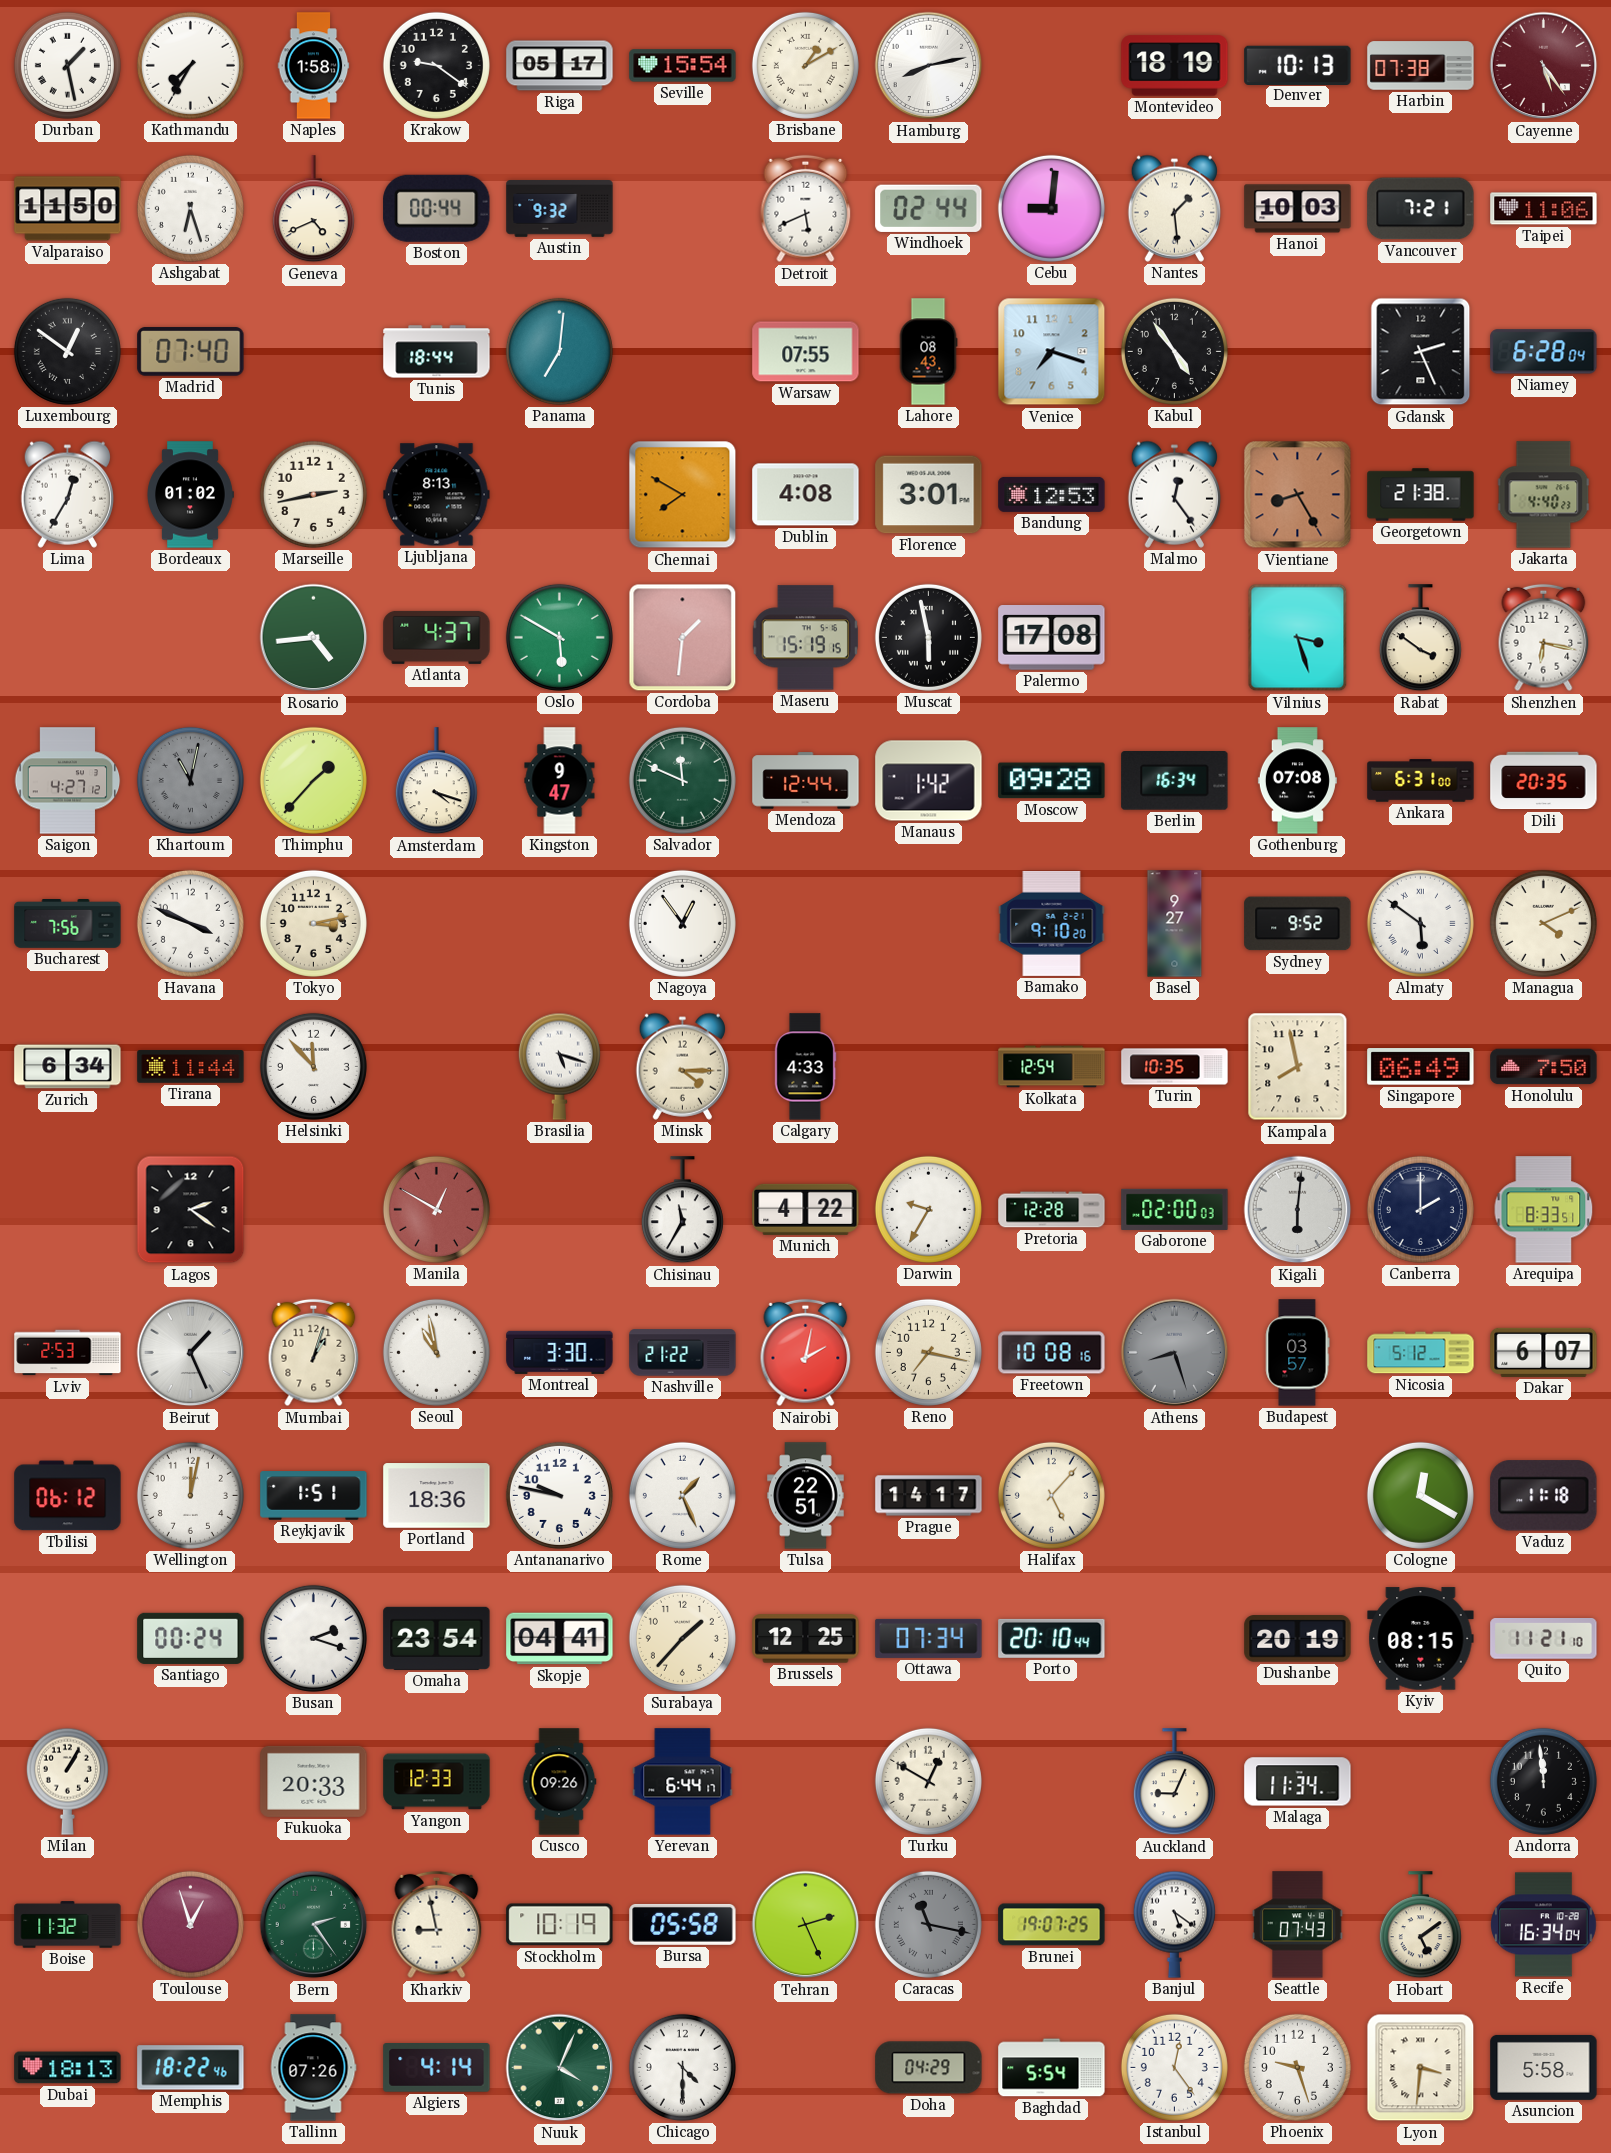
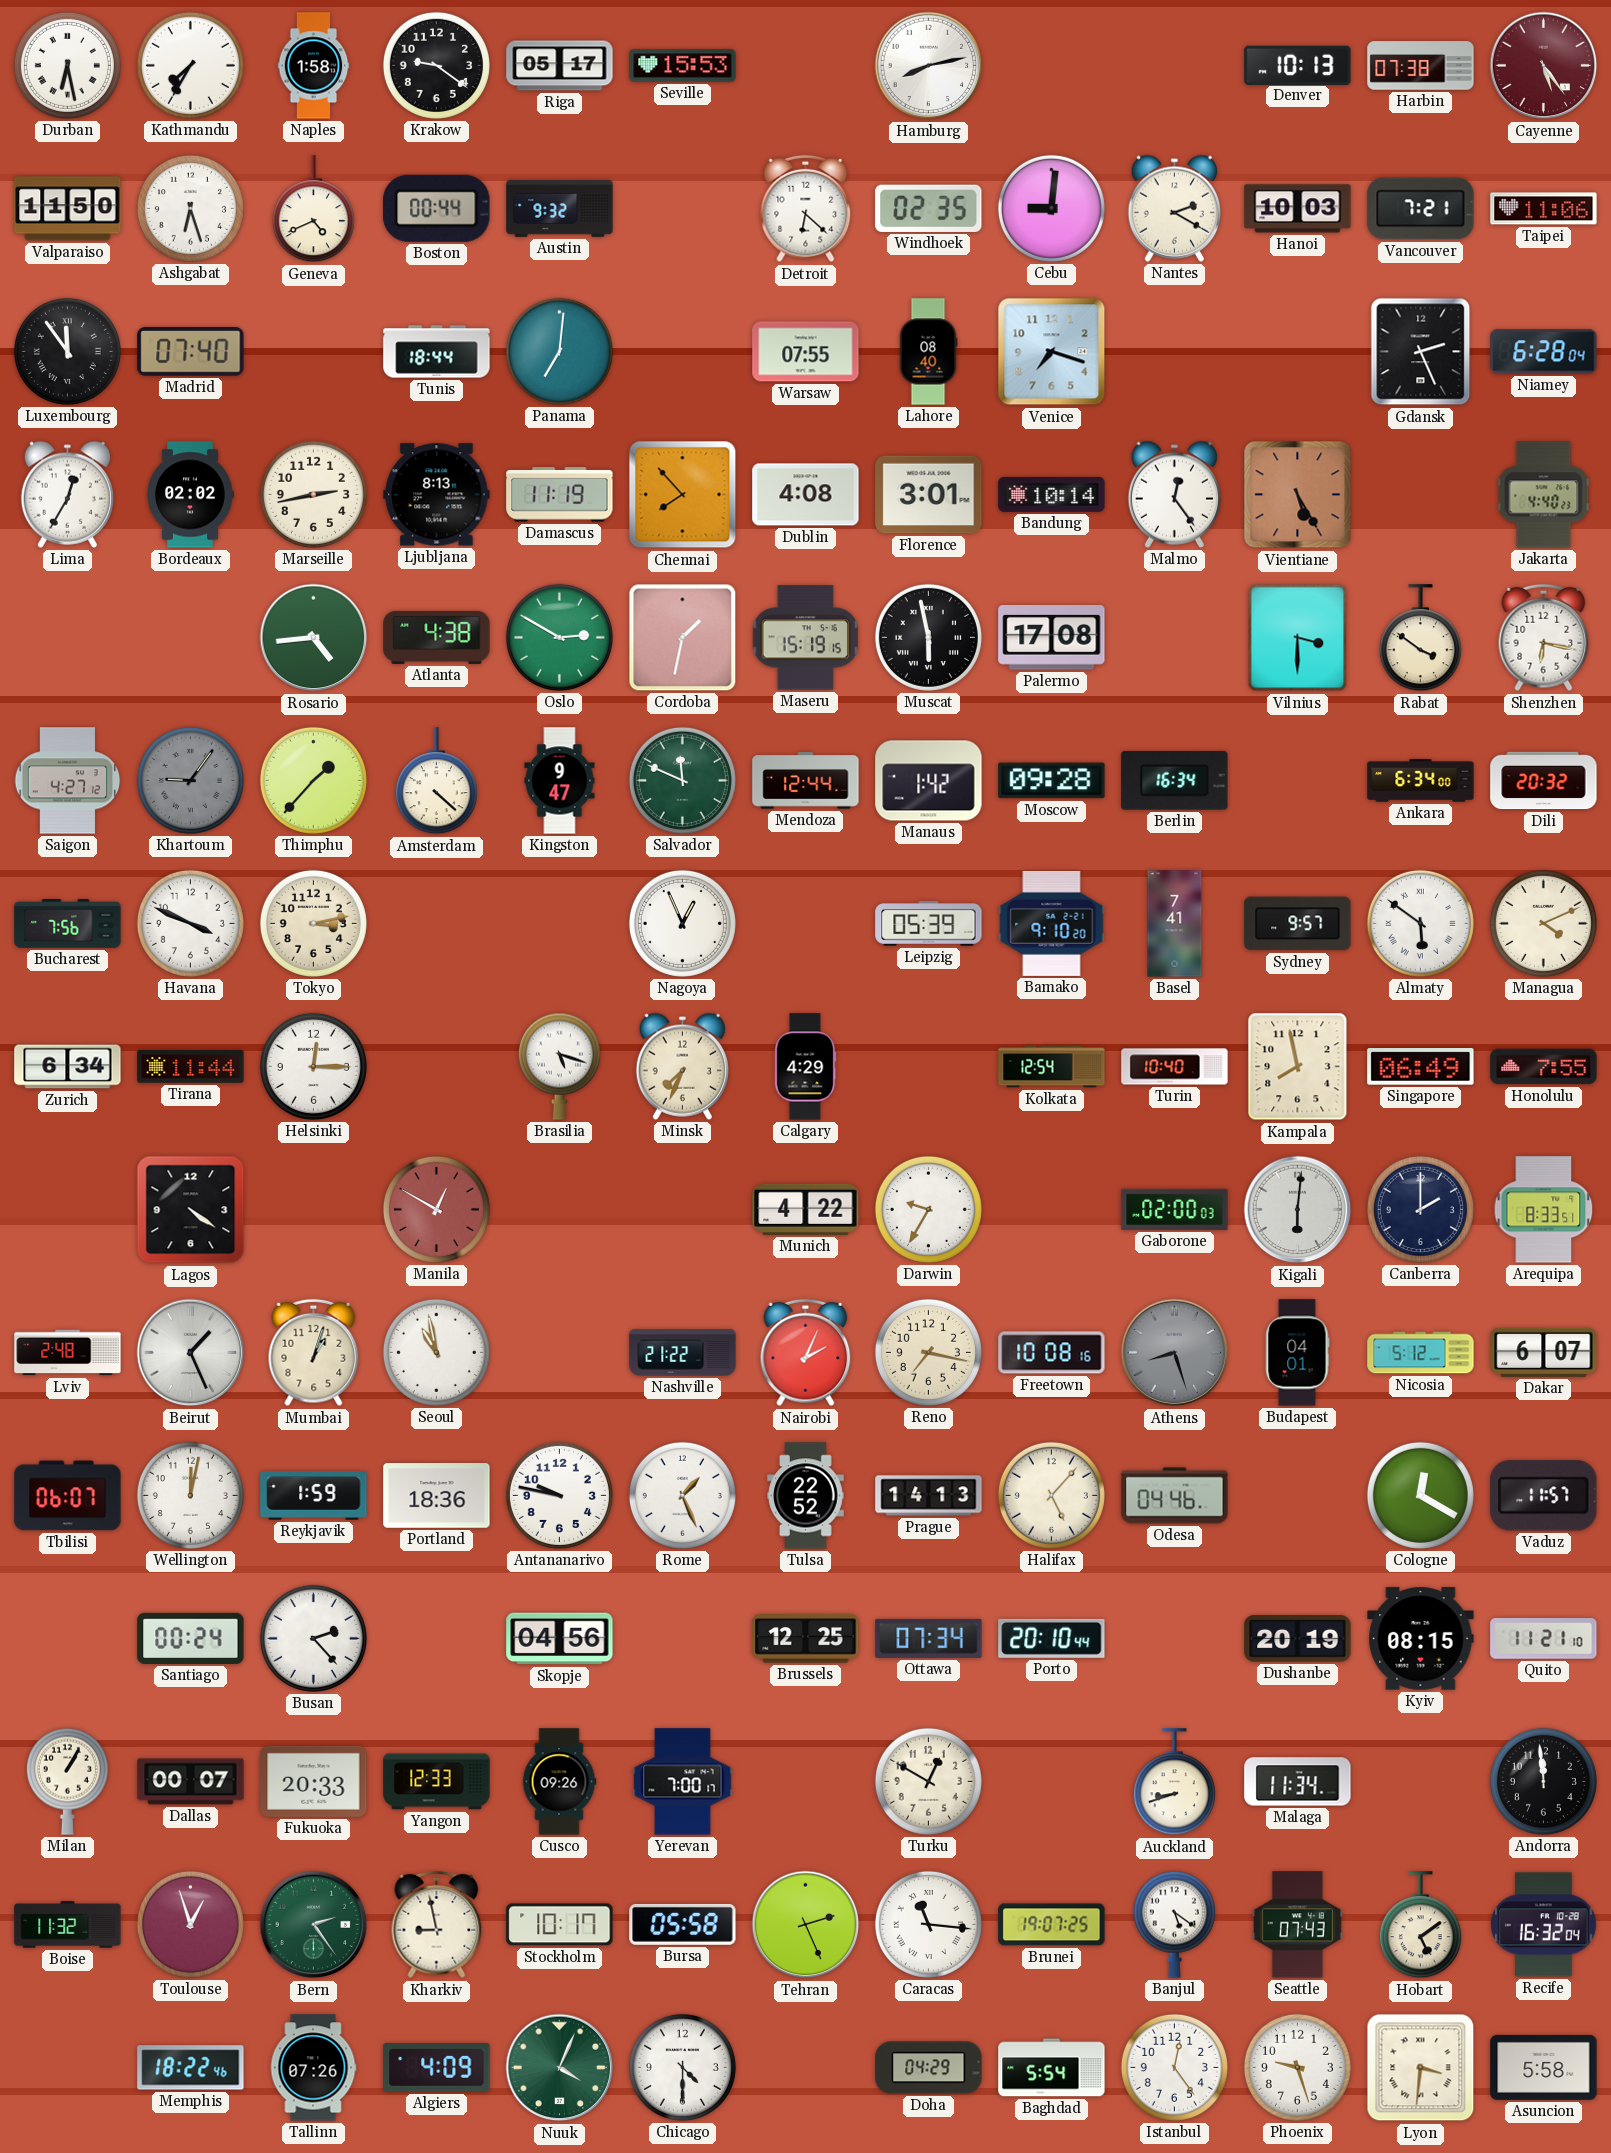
Durban: 1:28 -> 6:28 (67, 65)
Seville: 15:54 -> 15:53 (683, 66)
Brisbane: 1:10 -> none (805, 65)
Montevideo: 18:19 -> none (1175, 66)
Detroit: 5:41 -> 6:22 (806, 209)
Windhoek: 02:44 -> 02:35 (929, 208)
Nantes: 1:29 -> 2:20 (1174, 208)
Luxembourg: 12:51 -> 11:54 (67, 351)
Lahore: 08:43 -> 08:40 (928, 352)
Kabul: 4:54 -> none (1174, 351)
Bordeaux: 01:02 -> 02:02 (190, 495)
Damascus: none -> 11:19 (560, 495)
Chennai: 7:50 -> 7:53 (683, 495)
Bandung: 12:53 -> 10:14 (1052, 494)
Vientiane: 8:25 -> 5:25 (1298, 495)
Georgetown: 21:38 -> none (1421, 495)
Atlanta: 4:37 -> 4:38 (437, 637)
Oslo: 5:50 -> 2:50 (559, 637)
Cordoba: 1:31 -> 1:32 (683, 638)
Vilnius: 3:27 -> 3:30 (1298, 638)
Khartoum: 11:02 -> 9:06 (190, 780)
Amsterdam: 4:18 -> 4:22 (436, 781)
Gothenburg: 07:08 -> none (1297, 781)
Ankara: 6:31 -> 6:34 (1421, 781)
Dili: 20:35 -> 20:32 (1544, 781)
Nagoya: 12:54 -> 12:56 (682, 923)
Leipzig: none -> 05:39 (929, 924)
Basel: 9:27 -> 7:41 (1175, 924)
Sydney: 9:52 -> 9:57 (1298, 924)
Helsinki: 11:53 -> 12:15 (313, 1066)
Minsk: 4:15 -> 7:34 (682, 1066)
Calgary: 4:33 -> 4:29 (805, 1067)
Turin: 10:35 -> 10:40 (1175, 1067)
Honolulu: 7:50 -> 7:55 (1544, 1067)
Lagos: 2:21 -> 4:21 (191, 1210)
Chisinau: 11:35 -> none (682, 1210)
Pretoria: 12:28 -> none (1052, 1210)
Lviv: 2:53 -> 2:48 (68, 1353)
Montreal: 3:30 -> none (560, 1352)
Nairobi: 2:02 -> 2:04 (806, 1353)
Budapest: 03:57 -> 04:01 (1297, 1353)
Tbilisi: 06:12 -> 06:07 (68, 1496)
Reykjavik: 1:51 -> 1:59 (314, 1496)
Tulsa: 22:51 -> 22:52 (806, 1496)
Prague: 14:17 -> 14:13 (929, 1496)
Odesa: none -> 04:46 (1175, 1496)
Vaduz: 11:18 -> 11:57 (1544, 1496)
Busan: 2:18 -> 2:23 (313, 1638)
Omaha: 23:54 -> none (437, 1638)
Skopje: 04:41 -> 04:56 (560, 1639)
Surabaya: 1:37 -> none (682, 1638)
Dallas: none -> 00:07 (191, 1782)
Yerevan: 6:44 -> 7:00 (683, 1782)
Auckland: 9:04 -> 8:42 (1174, 1782)
Stockholm: 10:19 -> 10:17 (560, 1925)
Caracas: 11:17 -> 11:16 (928, 1924)
Caracas dial: grey -> white (928, 1924)
Recife: 16:34 -> 16:32 (1544, 1925)
Dubai: 18:13 -> none (68, 2068)
Algiers: 4:14 -> 4:09 (437, 2068)
